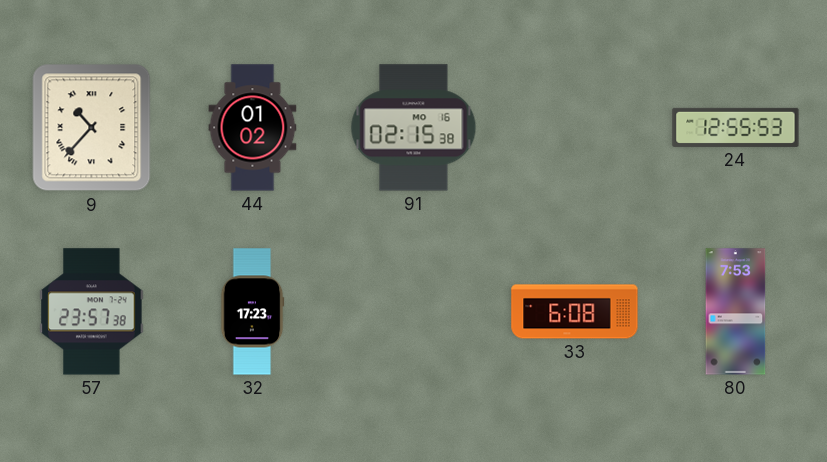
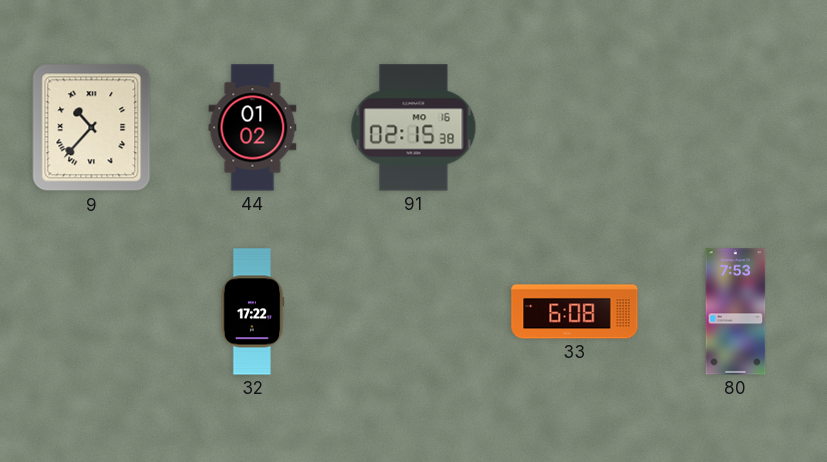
24: 12:55 -> none (736, 127)
57: 23:57 -> none (92, 312)
32: 17:23 -> 17:22 (252, 312)
